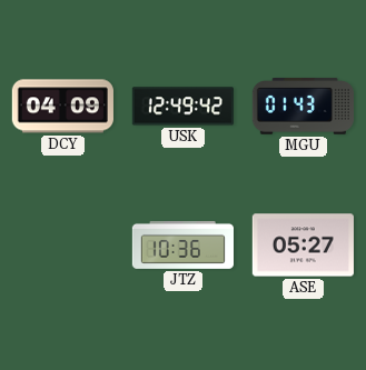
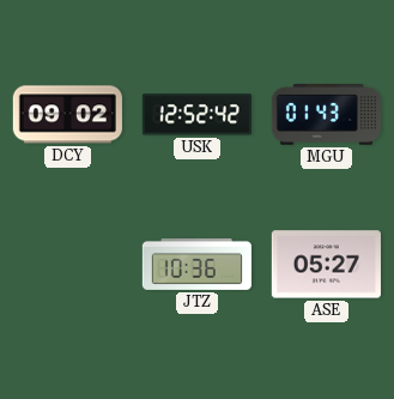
DCY: 04:09 -> 09:02 (67, 115)
USK: 12:49 -> 12:52 (196, 115)
